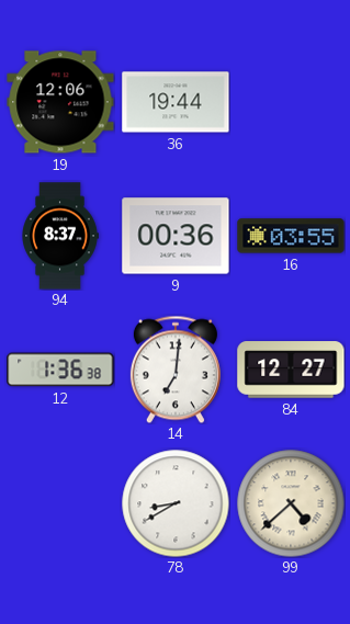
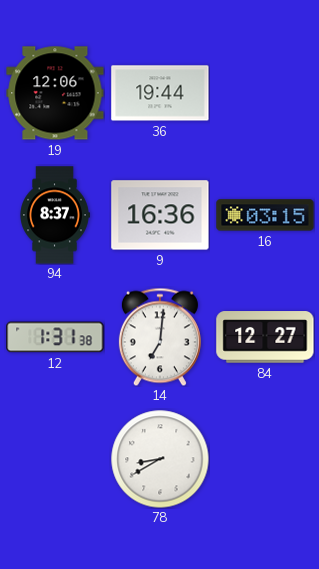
9: 00:36 -> 16:36 (160, 215)
16: 03:55 -> 03:15 (265, 215)
12: 1:36 -> 1:31 (55, 337)
99: 4:38 -> none (291, 503)
